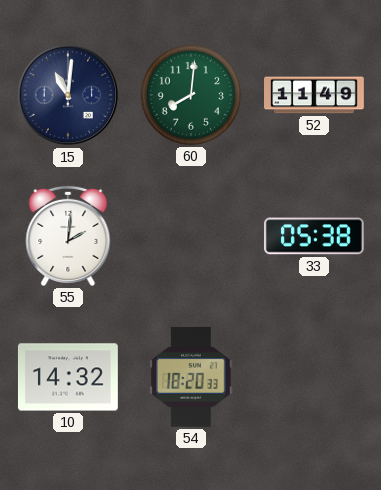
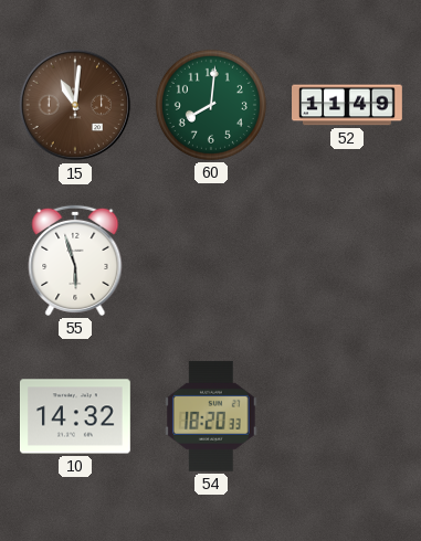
15 dial: navy -> brown (75, 105)
55: 2:01 -> 5:57 (75, 261)
33: 05:38 -> none (314, 236)
